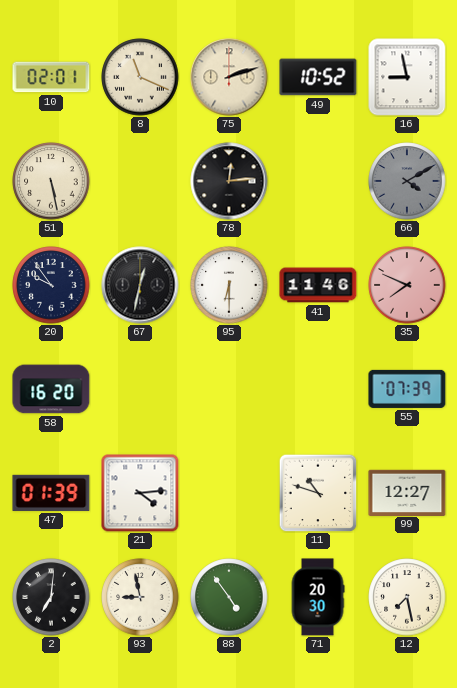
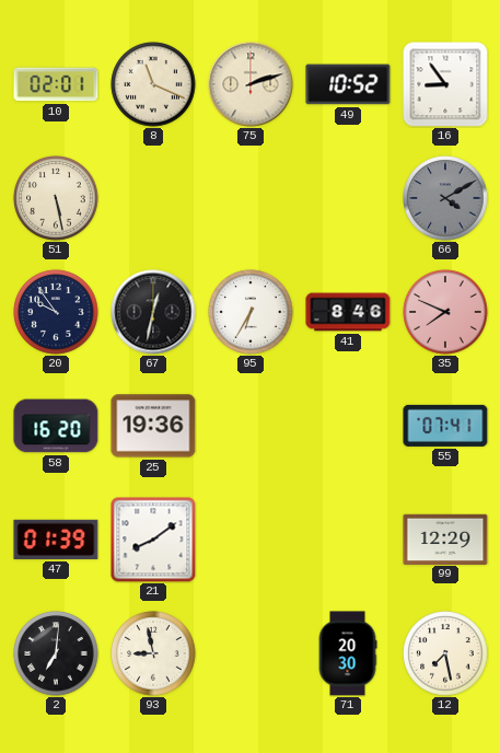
16: 8:58 -> 8:54 (445, 84)
78: 12:14 -> none (229, 181)
95: 6:30 -> 6:35 (251, 312)
41: 11:46 -> 8:46 (348, 312)
25: none -> 19:36 (153, 426)
55: 07:39 -> 07:41 (445, 426)
21: 4:14 -> 8:09 (153, 540)
11: 10:48 -> none (318, 493)
99: 12:27 -> 12:29 (445, 538)
88: 4:54 -> none (229, 597)
